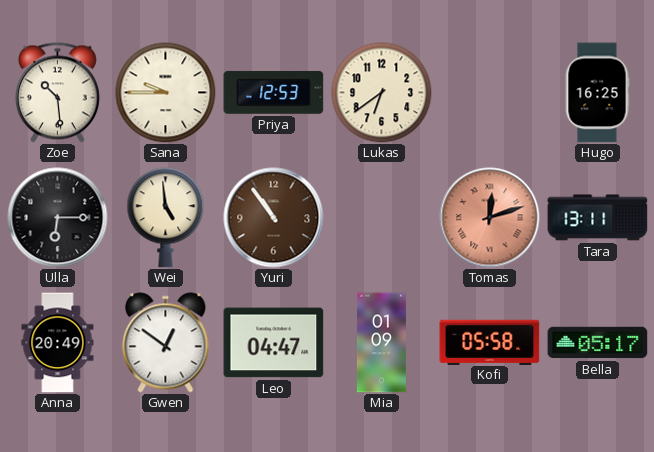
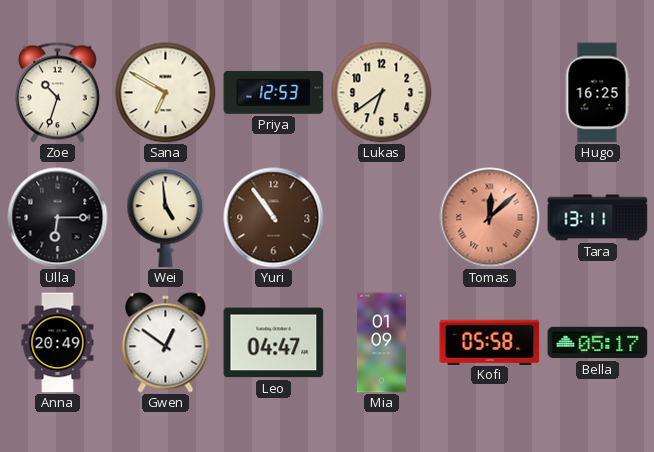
Zoe: 10:29 -> 10:33 (57, 93)
Sana: 9:45 -> 6:50 (166, 93)
Tomas: 12:12 -> 12:08 (490, 218)
